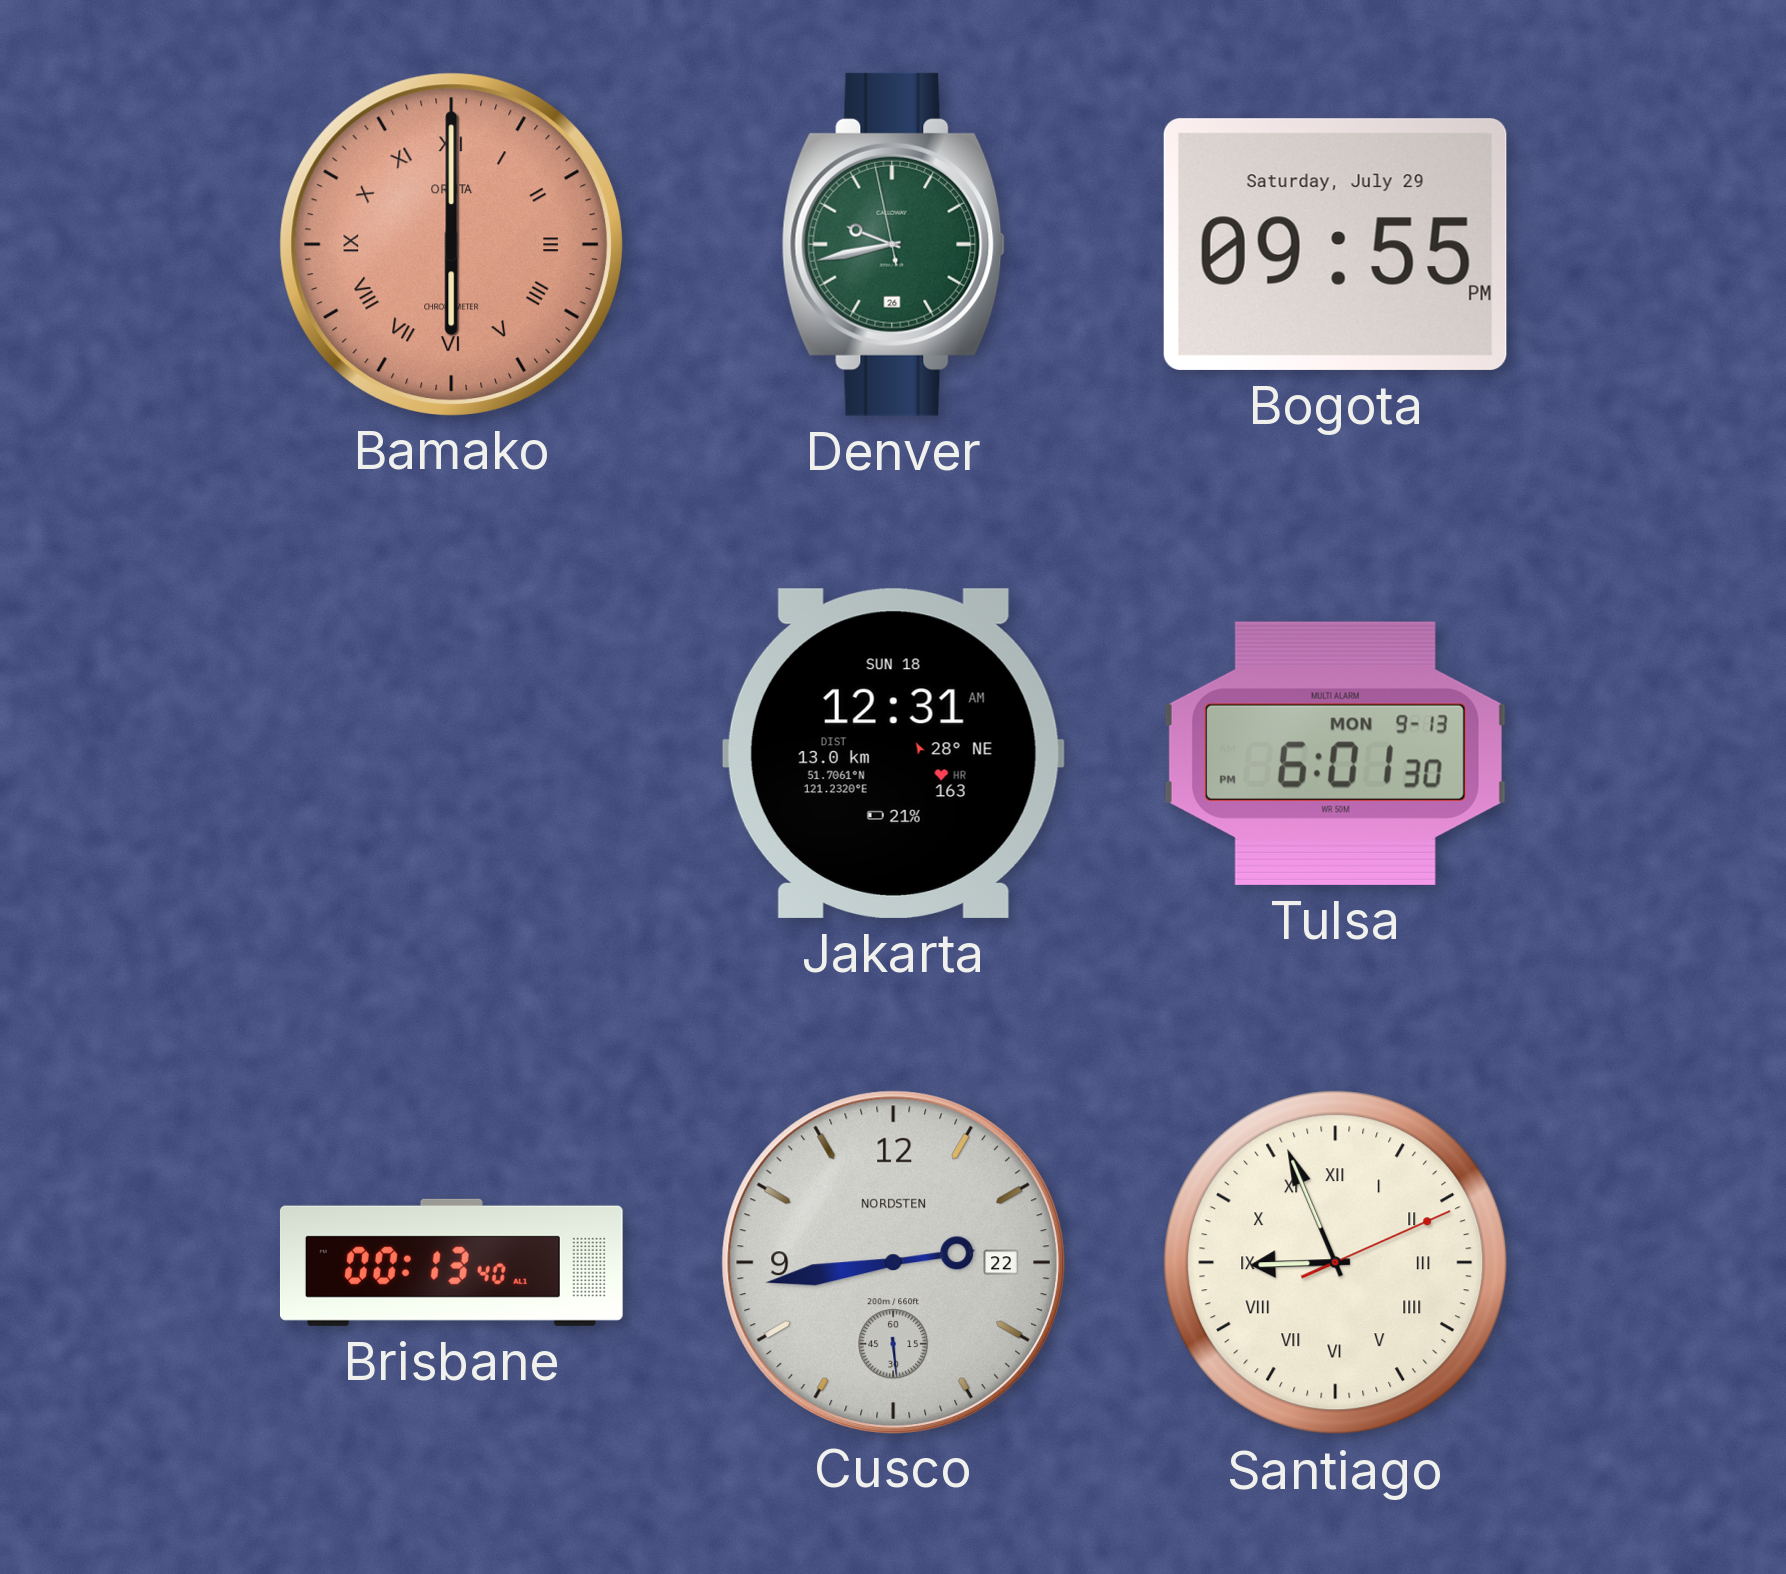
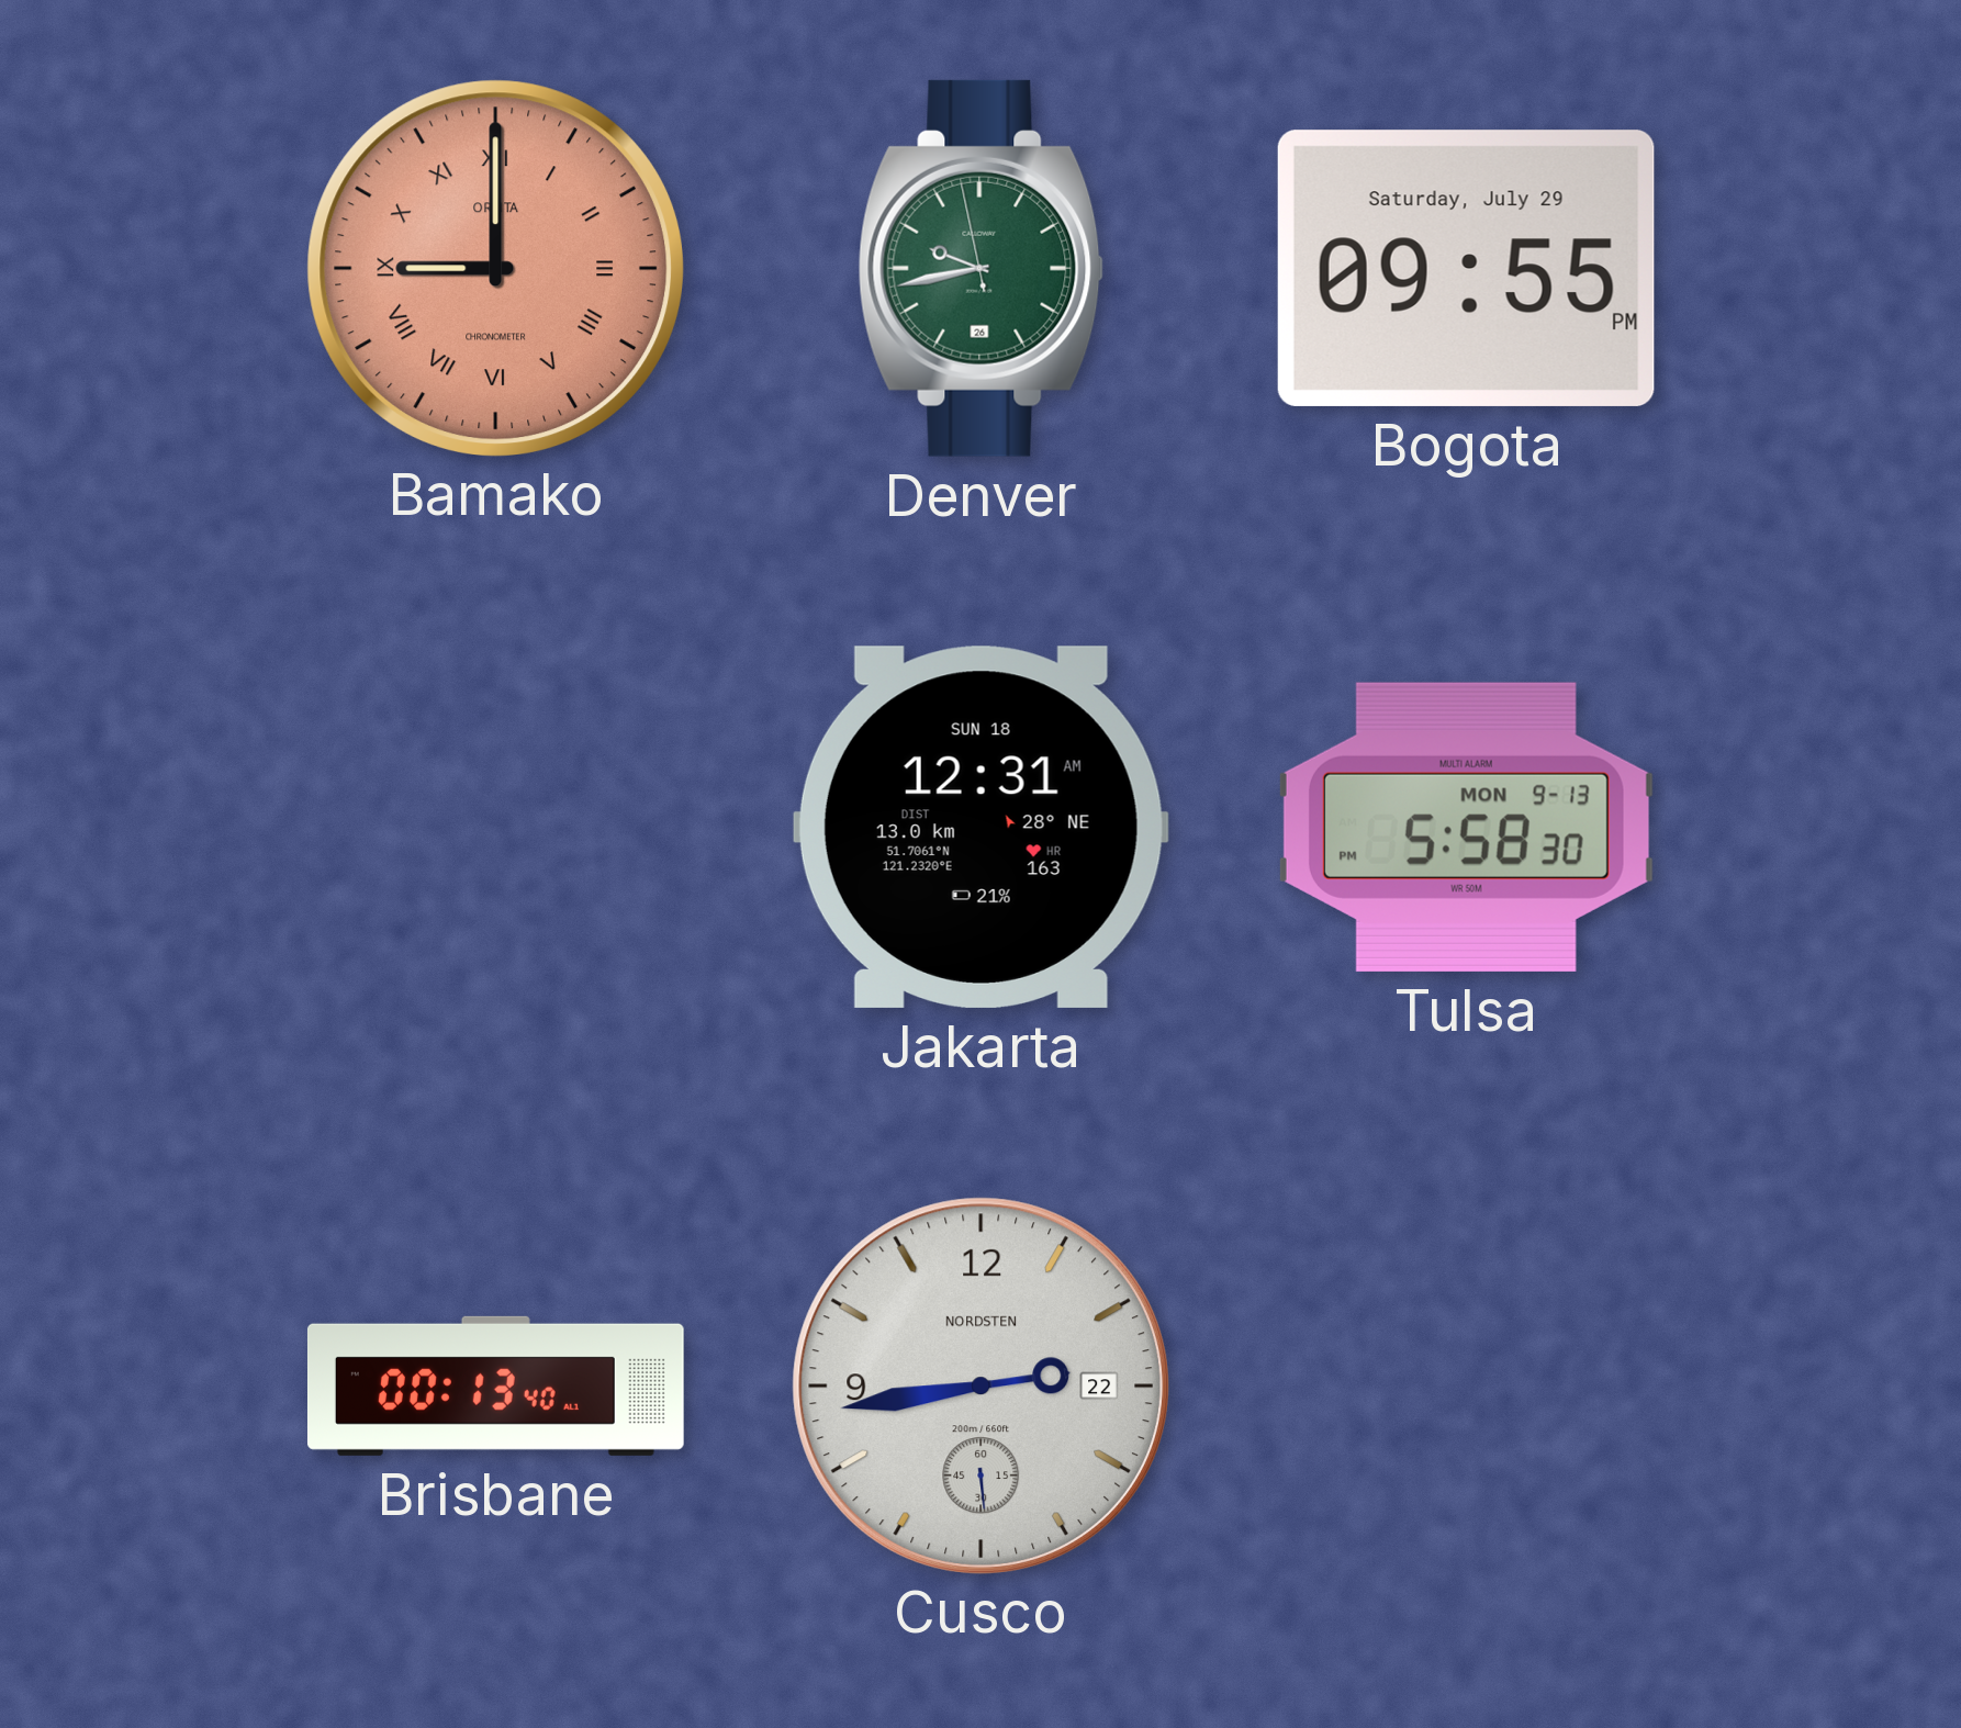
Bamako: 6:00 -> 9:00 (495, 268)
Tulsa: 6:01 -> 5:58 (1466, 827)
Santiago: 8:56 -> none (1336, 1263)
